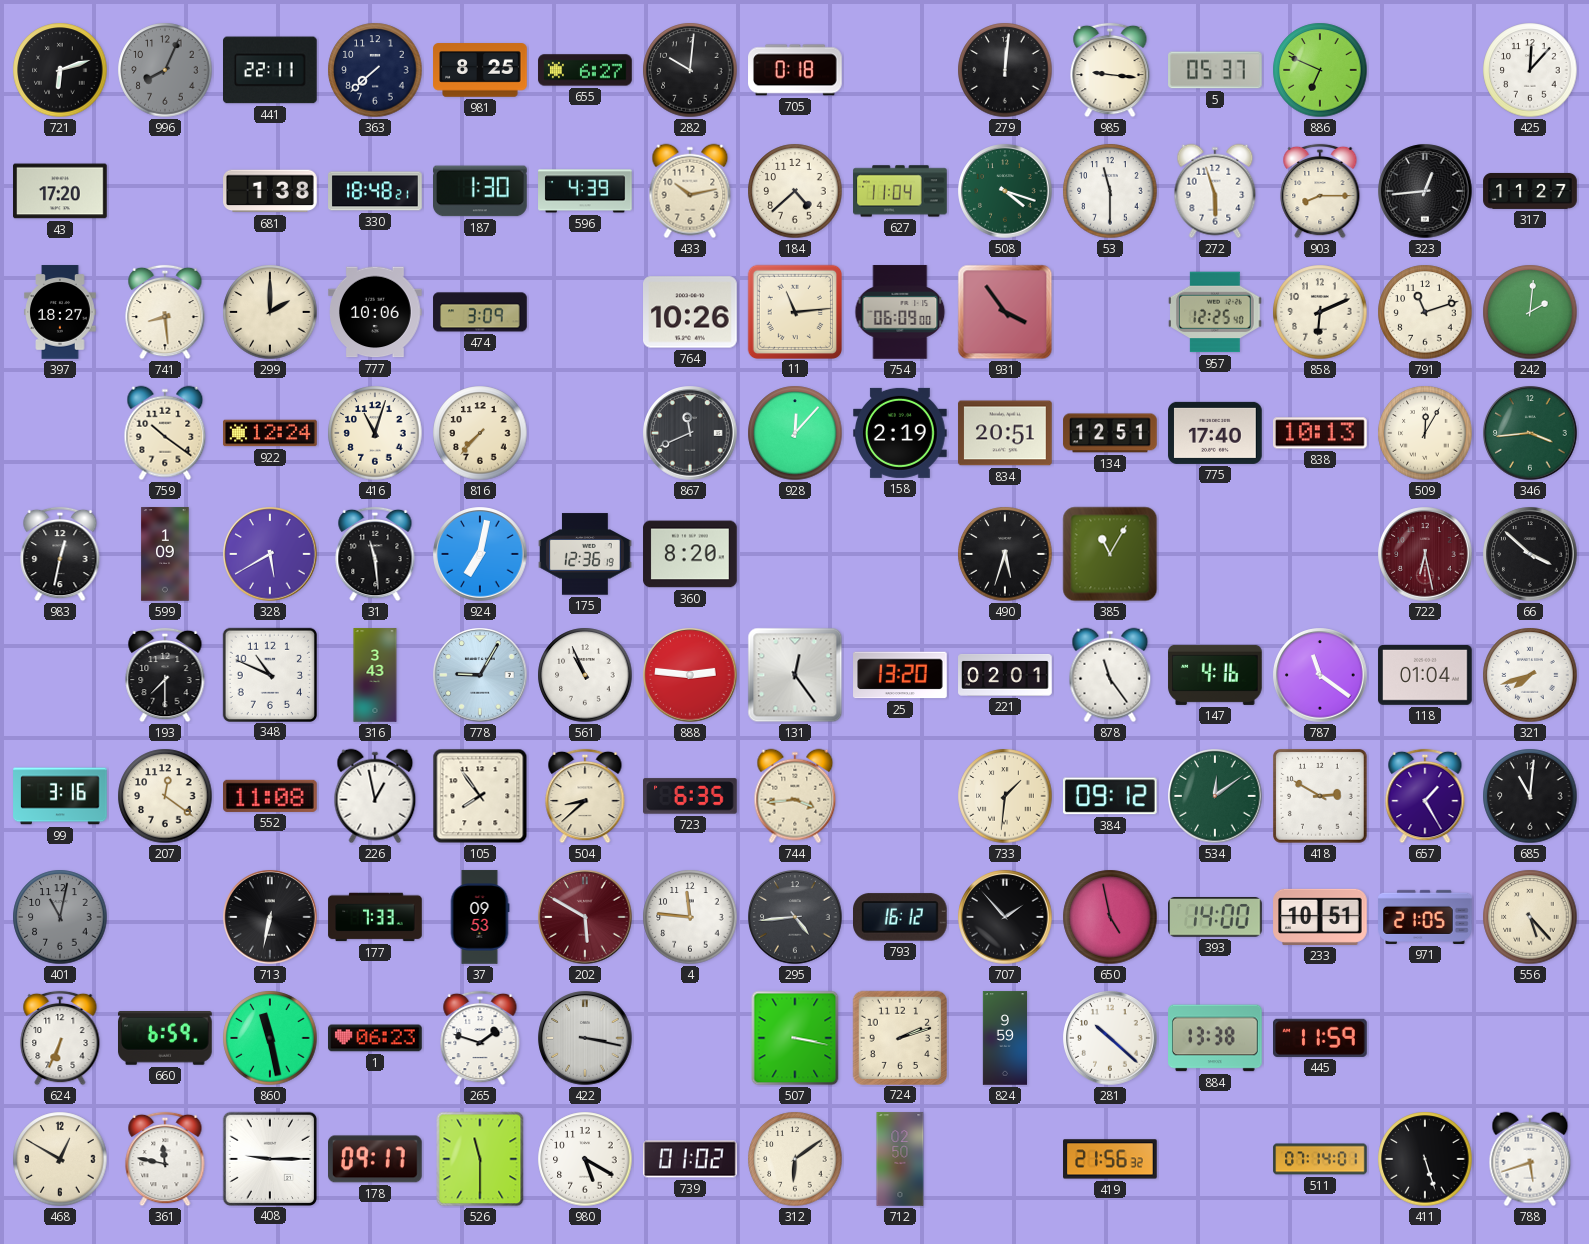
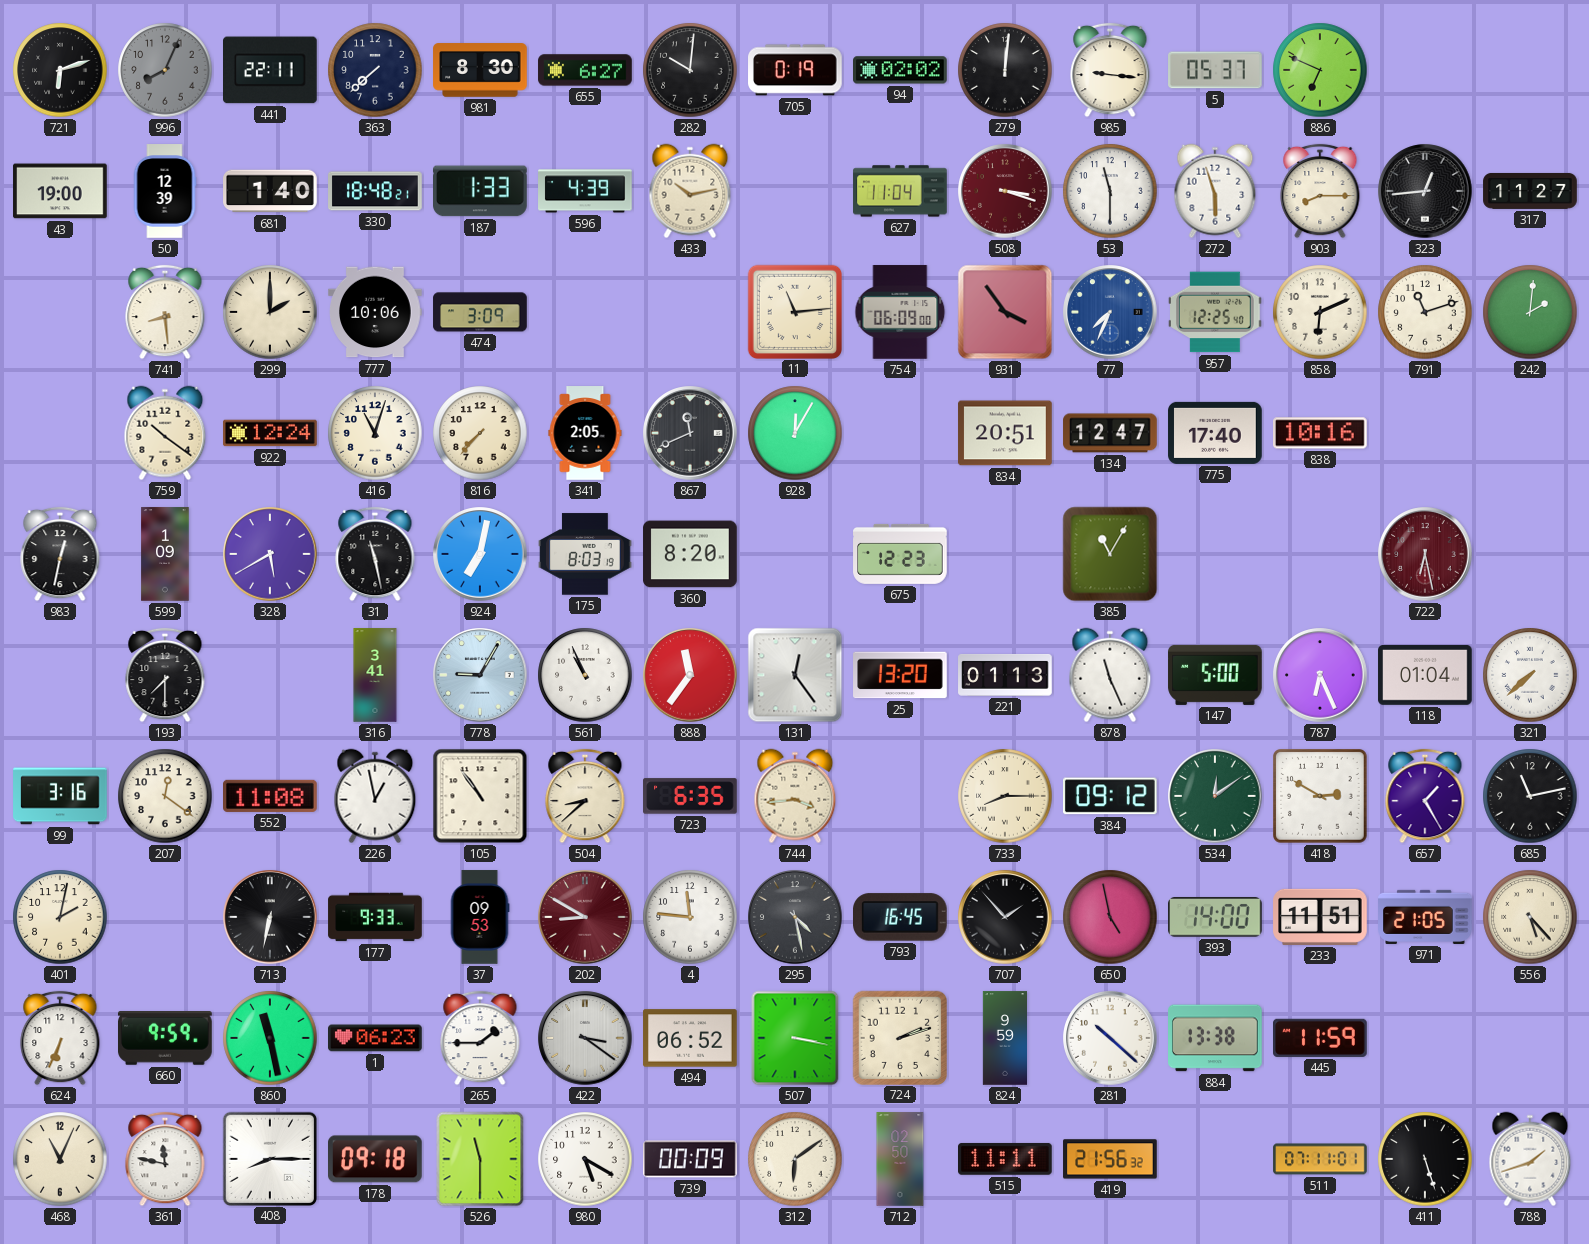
981: 8:25 -> 8:30 (480, 70)
705: 0:18 -> 0:19 (795, 70)
94: none -> 02:02 (900, 70)
425: 12:07 -> none (1530, 70)
43: 17:20 -> 19:00 (60, 191)
50: none -> 12:39 (165, 191)
681: 1:38 -> 1:40 (270, 191)
187: 1:30 -> 1:33 (481, 191)
184: 4:38 -> none (795, 191)
508: 4:18 -> 3:18 (1005, 191)
508 dial: green -> burgundy (1005, 191)
397: 18:27 -> none (60, 312)
764: 10:26 -> none (690, 312)
77: none -> 7:34 (1110, 312)
341: none -> 2:05 (585, 433)
928: 12:07 -> 12:05 (795, 433)
158: 2:19 -> none (901, 433)
134: 12:51 -> 12:47 (1110, 433)
838: 10:13 -> 10:16 (1321, 433)
509: 12:05 -> none (1425, 433)
346: 3:44 -> none (1530, 433)
31: 11:29 -> 11:28 (375, 554)
175: 12:36 -> 8:03 (585, 554)
675: none -> 12:23 (900, 554)
490: 5:33 -> none (1005, 554)
66: 3:52 -> none (1530, 554)
348: 10:49 -> none (269, 674)
316: 3:43 -> 3:41 (375, 675)
888: 2:46 -> 11:36 (690, 675)
221: 02:01 -> 01:13 (1005, 675)
878: 11:24 -> 11:26 (1110, 675)
147: 4:16 -> 5:00 (1215, 675)
787: 11:21 -> 6:26 (1320, 675)
321: 7:42 -> 7:38 (1530, 675)
105: 7:54 -> 10:54 (480, 796)
733: 1:31 -> 8:15 (1005, 796)
685: 11:01 -> 11:13 (1530, 796)
401: 11:02 -> 2:02 (60, 917)
401 dial: grey -> cream (60, 917)
177: 7:33 -> 9:33 (375, 917)
202: 5:50 -> 8:50 (585, 917)
295: 4:44 -> 4:28 (795, 917)
793: 16:12 -> 16:45 (901, 917)
233: 10:51 -> 11:51 (1320, 917)
660: 6:59 -> 9:59 (166, 1039)
265: 1:48 -> 1:45 (480, 1038)
422: 3:17 -> 3:21 (585, 1038)
494: none -> 06:52 (690, 1038)
468: 12:50 -> 11:04 (60, 1159)
408: 9:15 -> 8:15 (269, 1158)
178: 09:17 -> 09:18 (376, 1159)
739: 01:02 -> 00:09 (690, 1159)
515: none -> 11:11 (1006, 1159)
511: 07:14 -> 07:11 (1320, 1159)
788: 5:42 -> 1:42 (1530, 1159)
